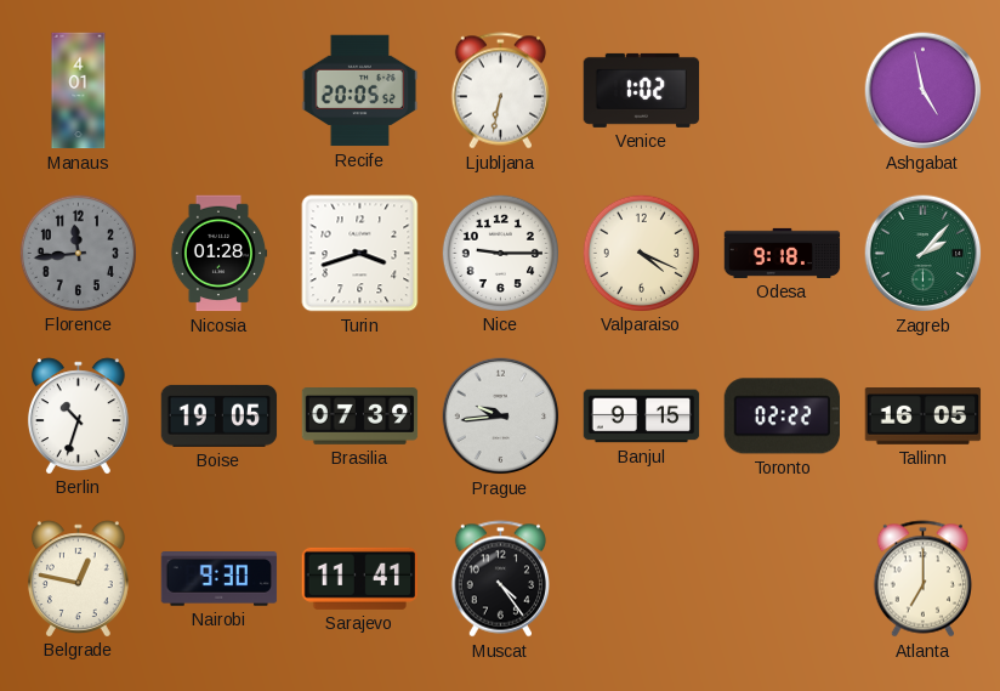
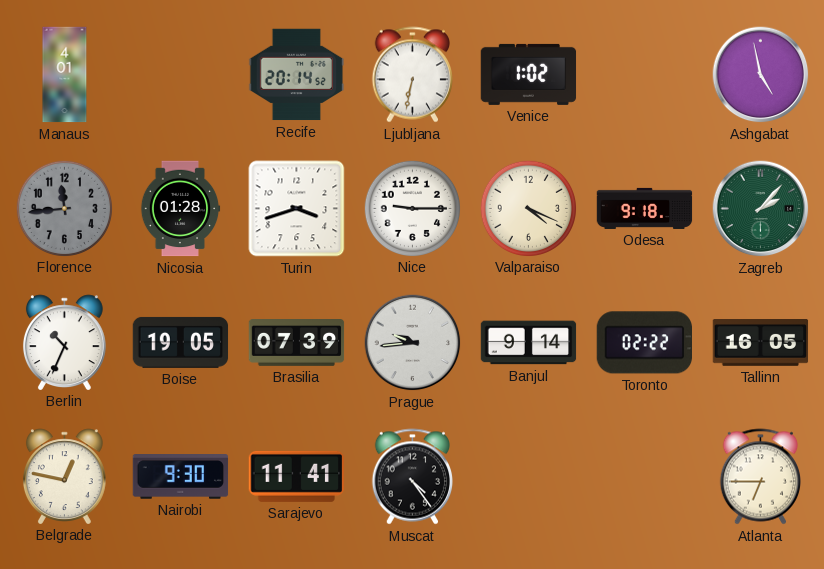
Recife: 20:05 -> 20:14 (297, 75)
Berlin: 10:33 -> 10:34 (64, 342)
Banjul: 9:15 -> 9:14 (529, 343)
Atlanta: 7:00 -> 6:45 (760, 477)
